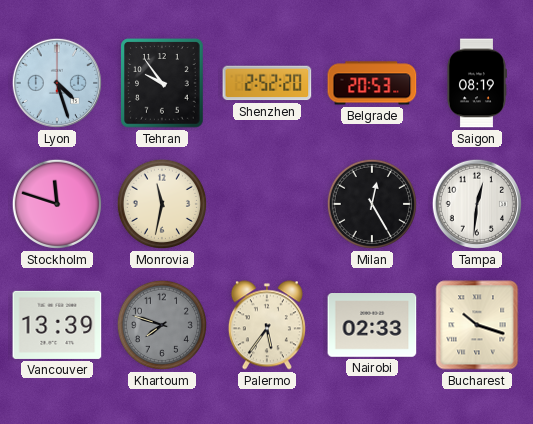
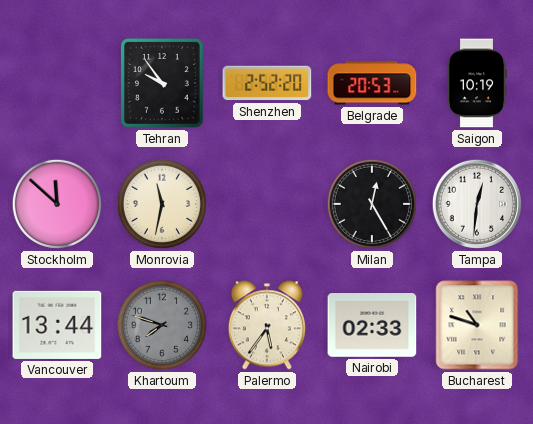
Lyon: 4:27 -> none (57, 83)
Saigon: 08:19 -> 10:19 (476, 83)
Stockholm: 11:48 -> 11:52 (57, 204)
Vancouver: 13:39 -> 13:44 (57, 325)
Bucharest: 10:18 -> 10:48 (477, 325)
